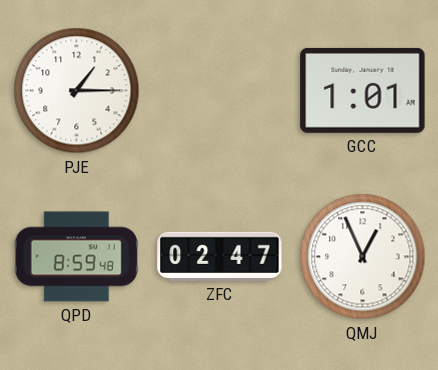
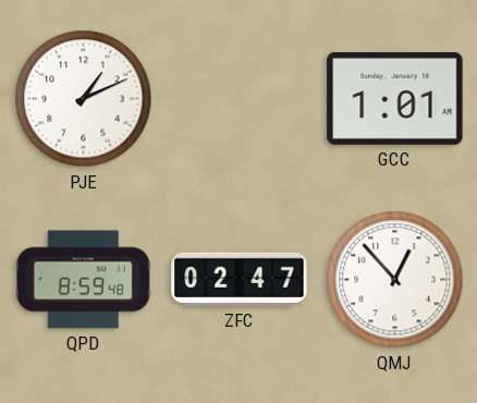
PJE: 1:15 -> 1:11 (84, 99)
QMJ: 12:56 -> 12:53 (395, 280)
